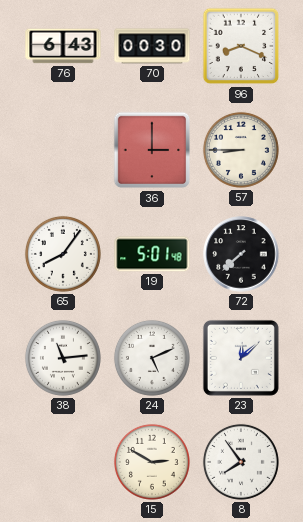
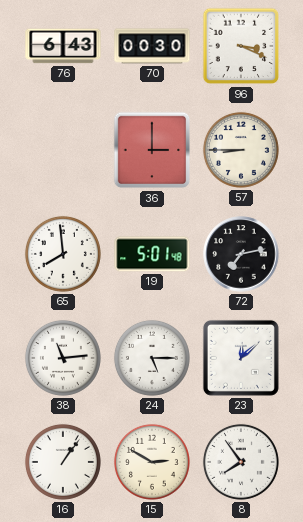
96: 8:19 -> 3:19 (241, 46)
65: 8:06 -> 7:59 (63, 254)
72: 7:38 -> 7:13 (241, 254)
24: 5:11 -> 5:15 (152, 358)
16: none -> 1:06 (63, 462)
